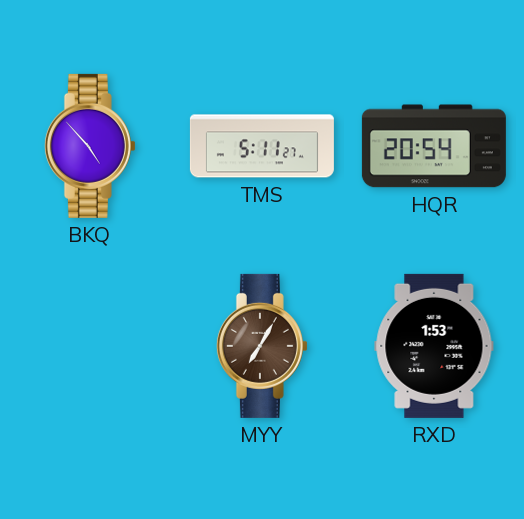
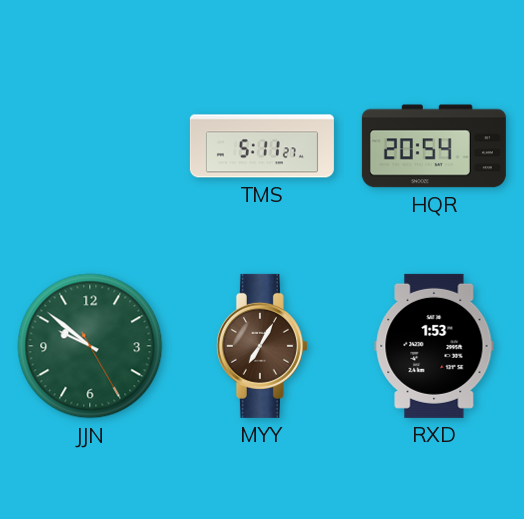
BKQ: 4:53 -> none (90, 146)
JJN: none -> 9:51 (90, 346)
